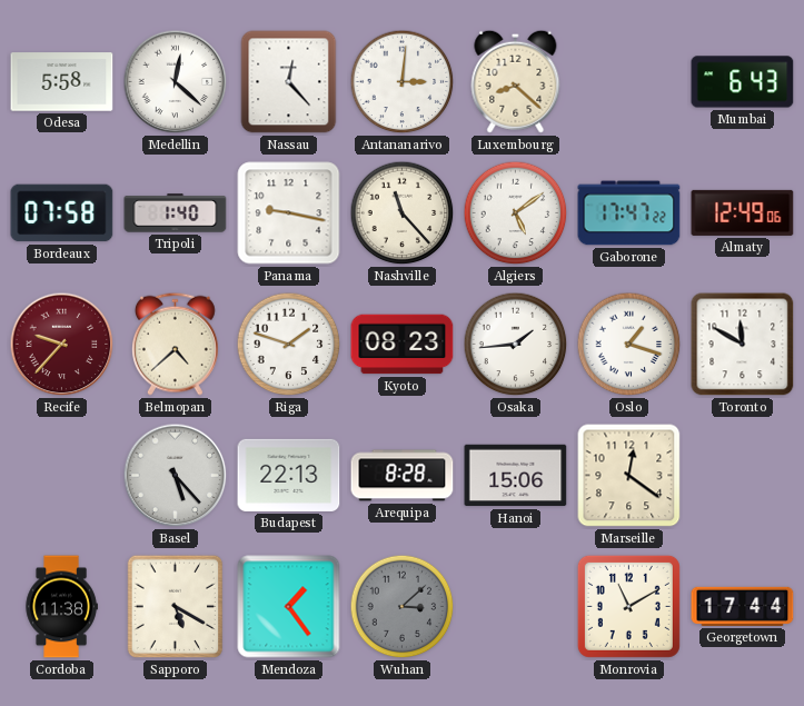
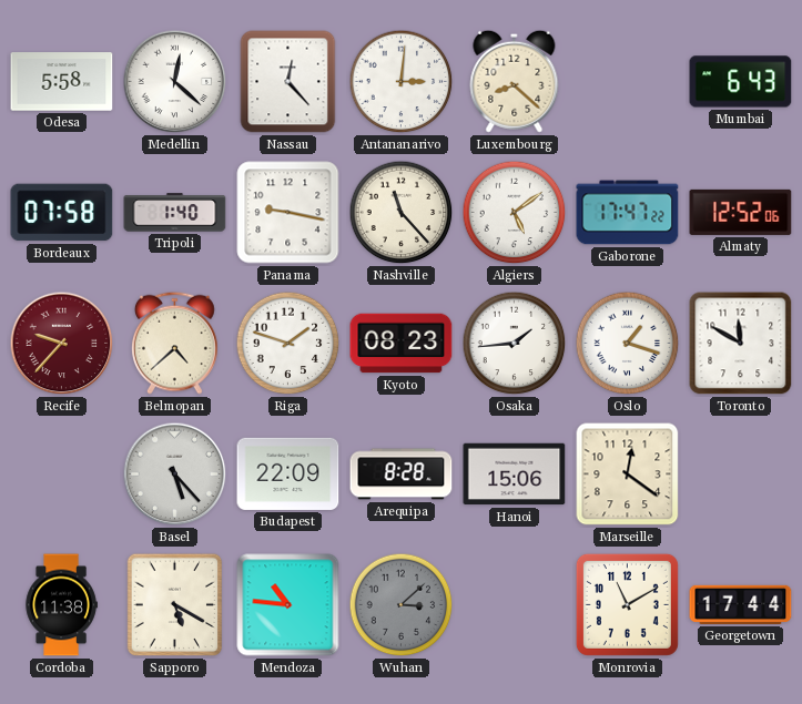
Almaty: 12:49 -> 12:52 (741, 212)
Budapest: 22:13 -> 22:09 (288, 473)
Mendoza: 1:24 -> 10:46 (288, 605)
